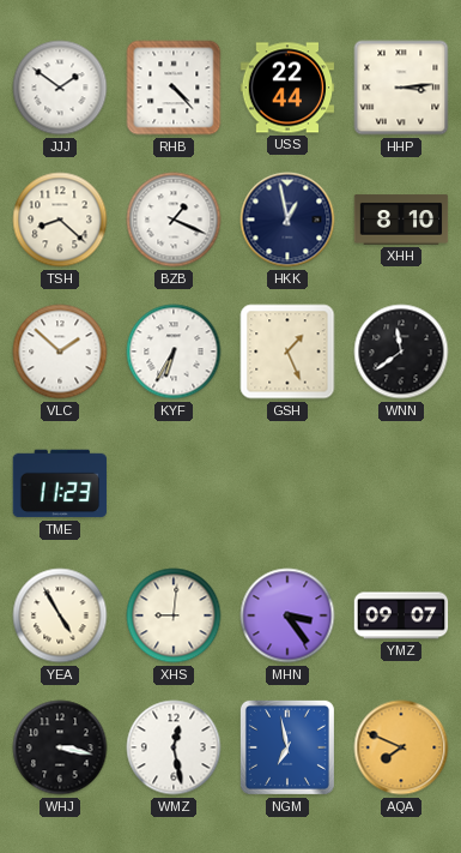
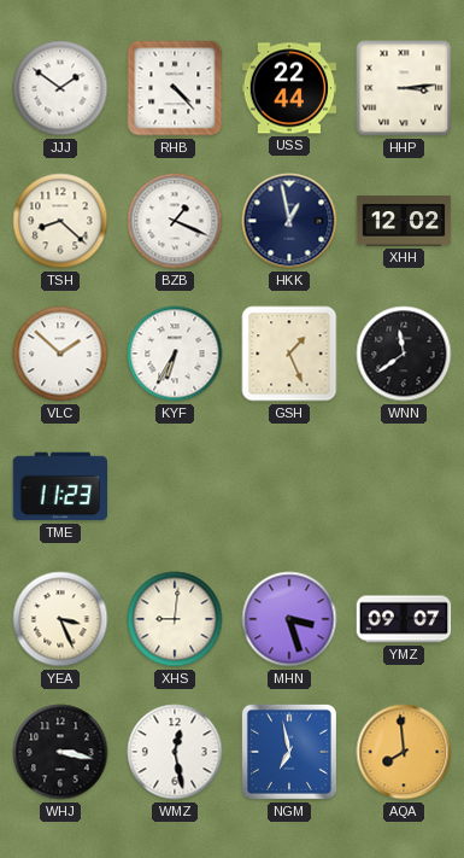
XHH: 8:10 -> 12:02 (404, 221)
YEA: 4:55 -> 3:26 (60, 619)
MHN: 3:24 -> 3:27 (289, 619)
AQA: 7:49 -> 7:59 (404, 752)
